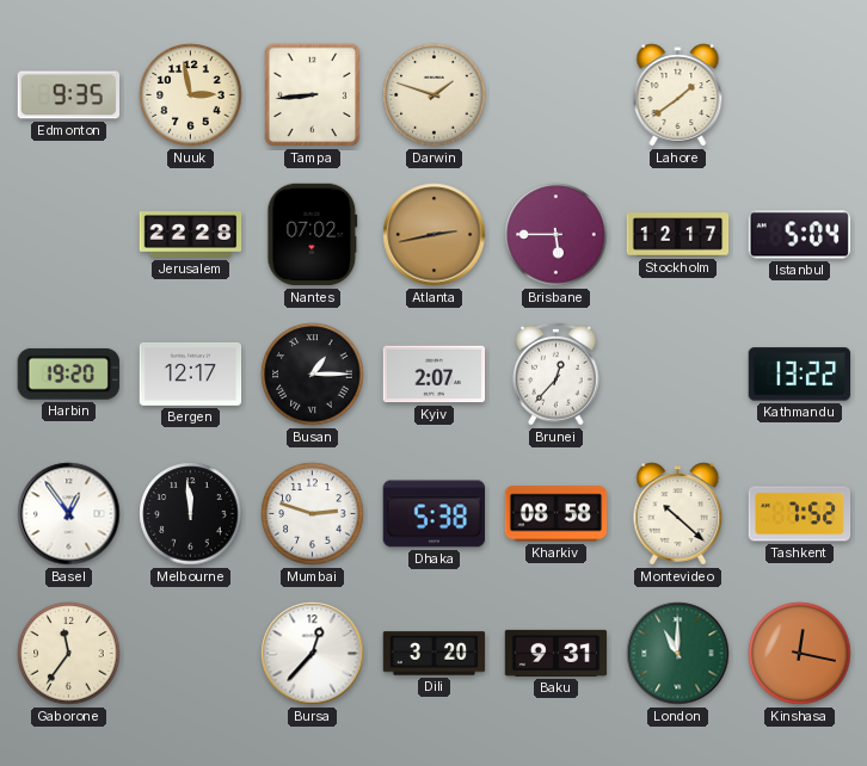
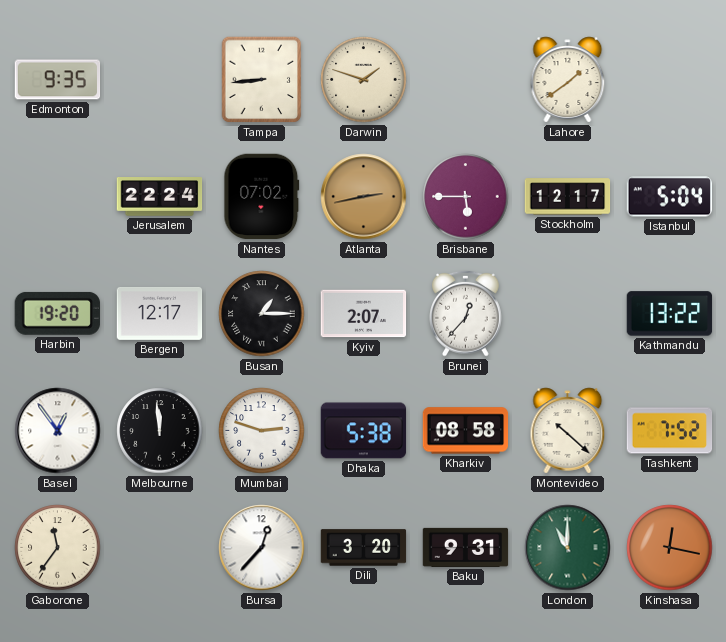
Nuuk: 2:58 -> none (191, 95)
Jerusalem: 22:28 -> 22:24 (160, 197)
